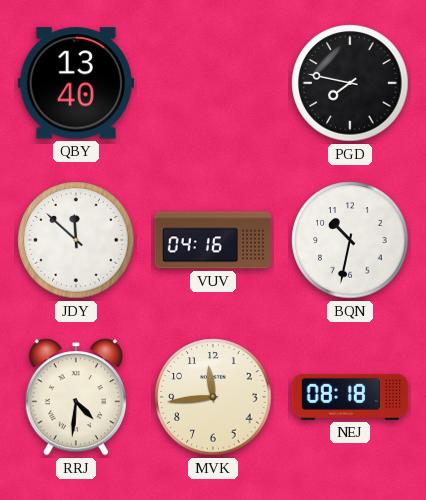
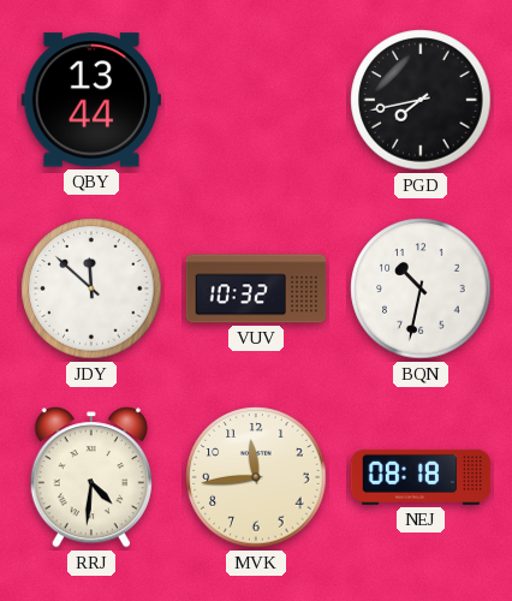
QBY: 13:40 -> 13:44 (90, 100)
PGD: 7:47 -> 7:43 (421, 100)
VUV: 04:16 -> 10:32 (256, 288)
